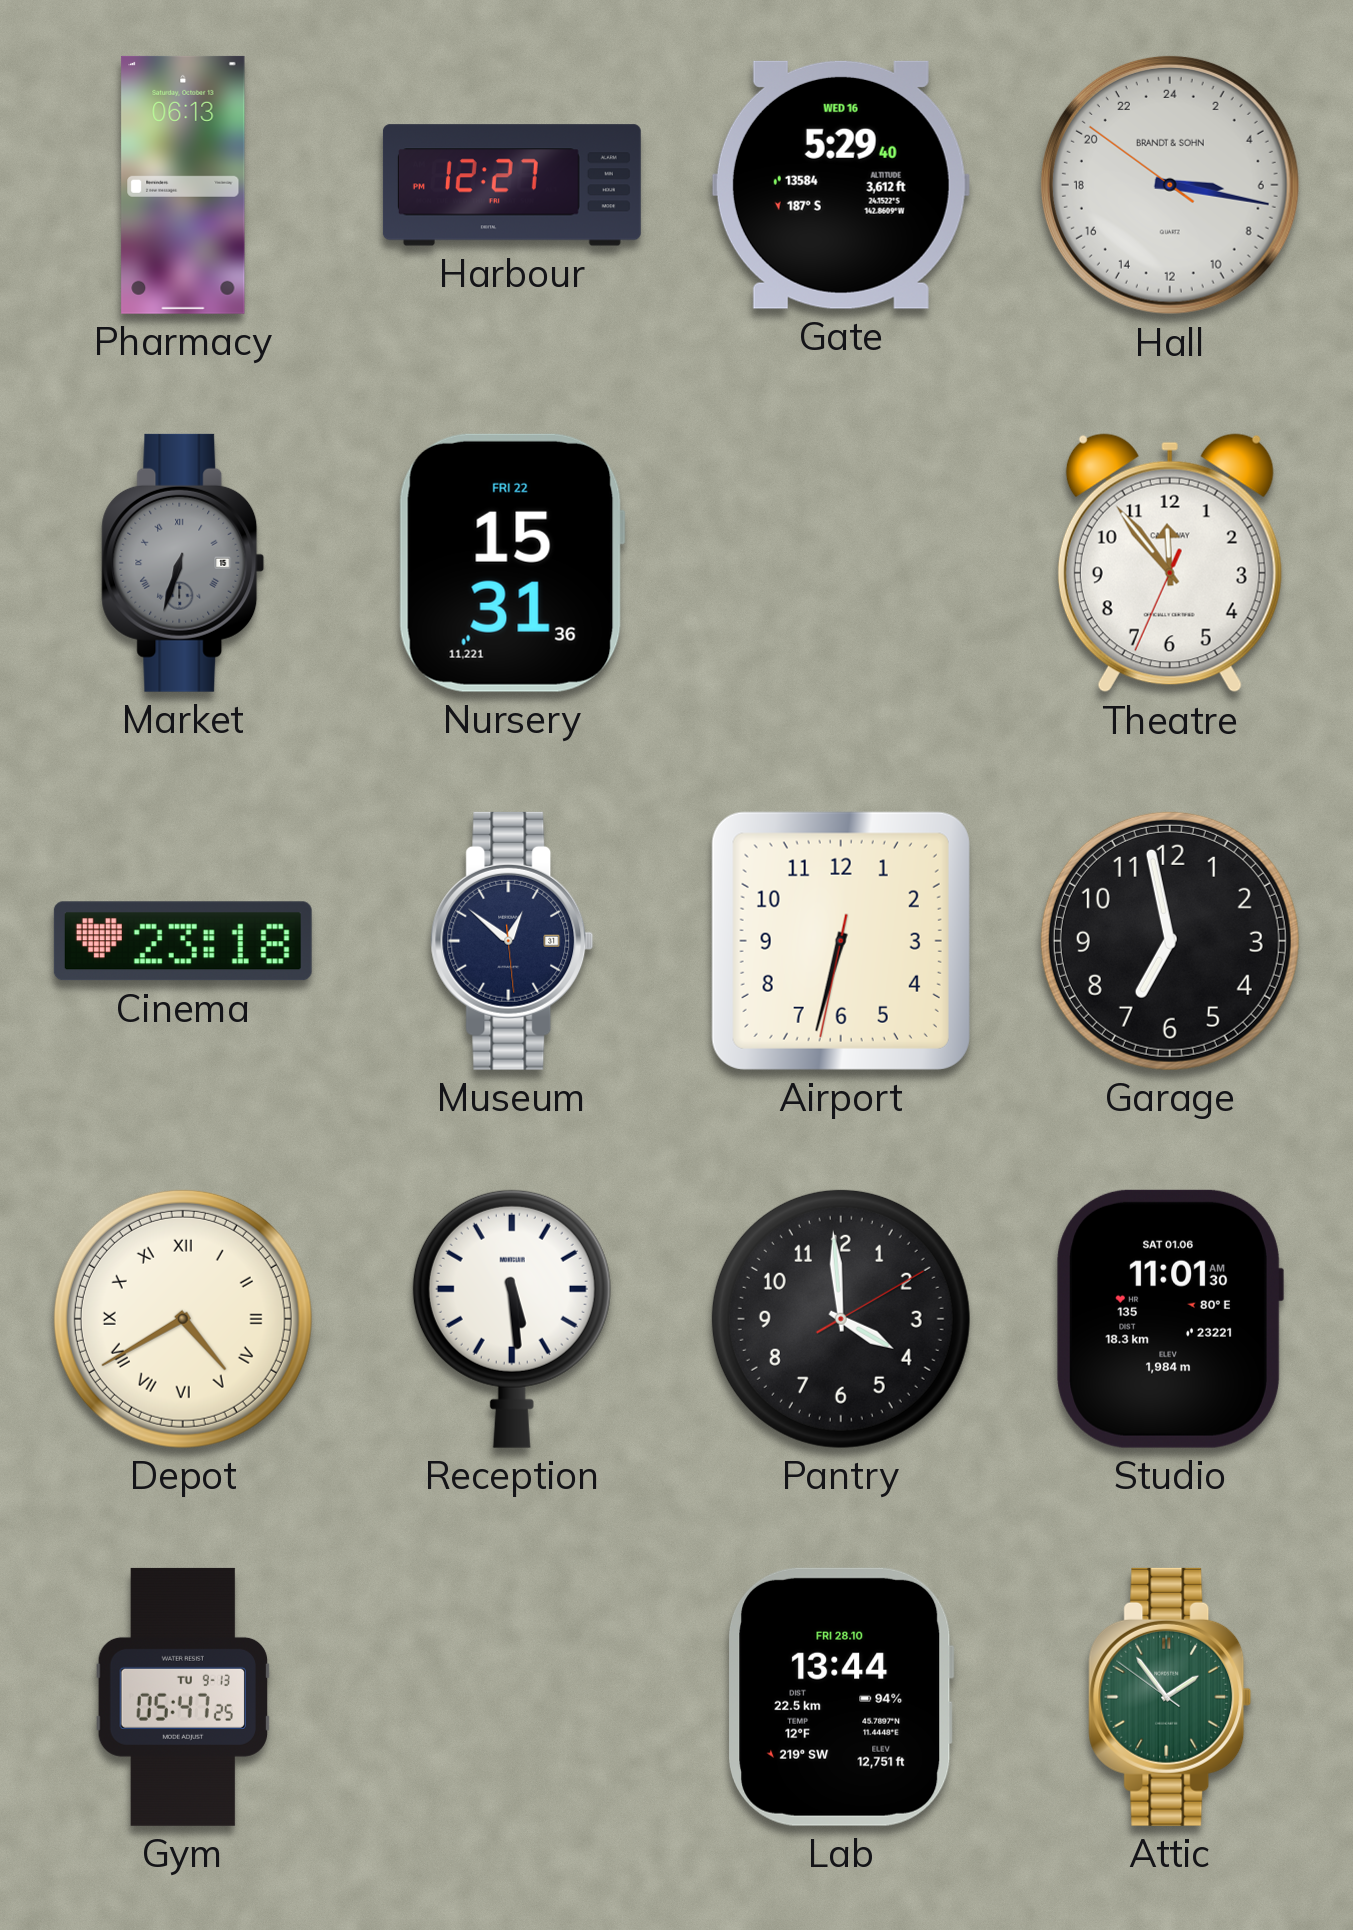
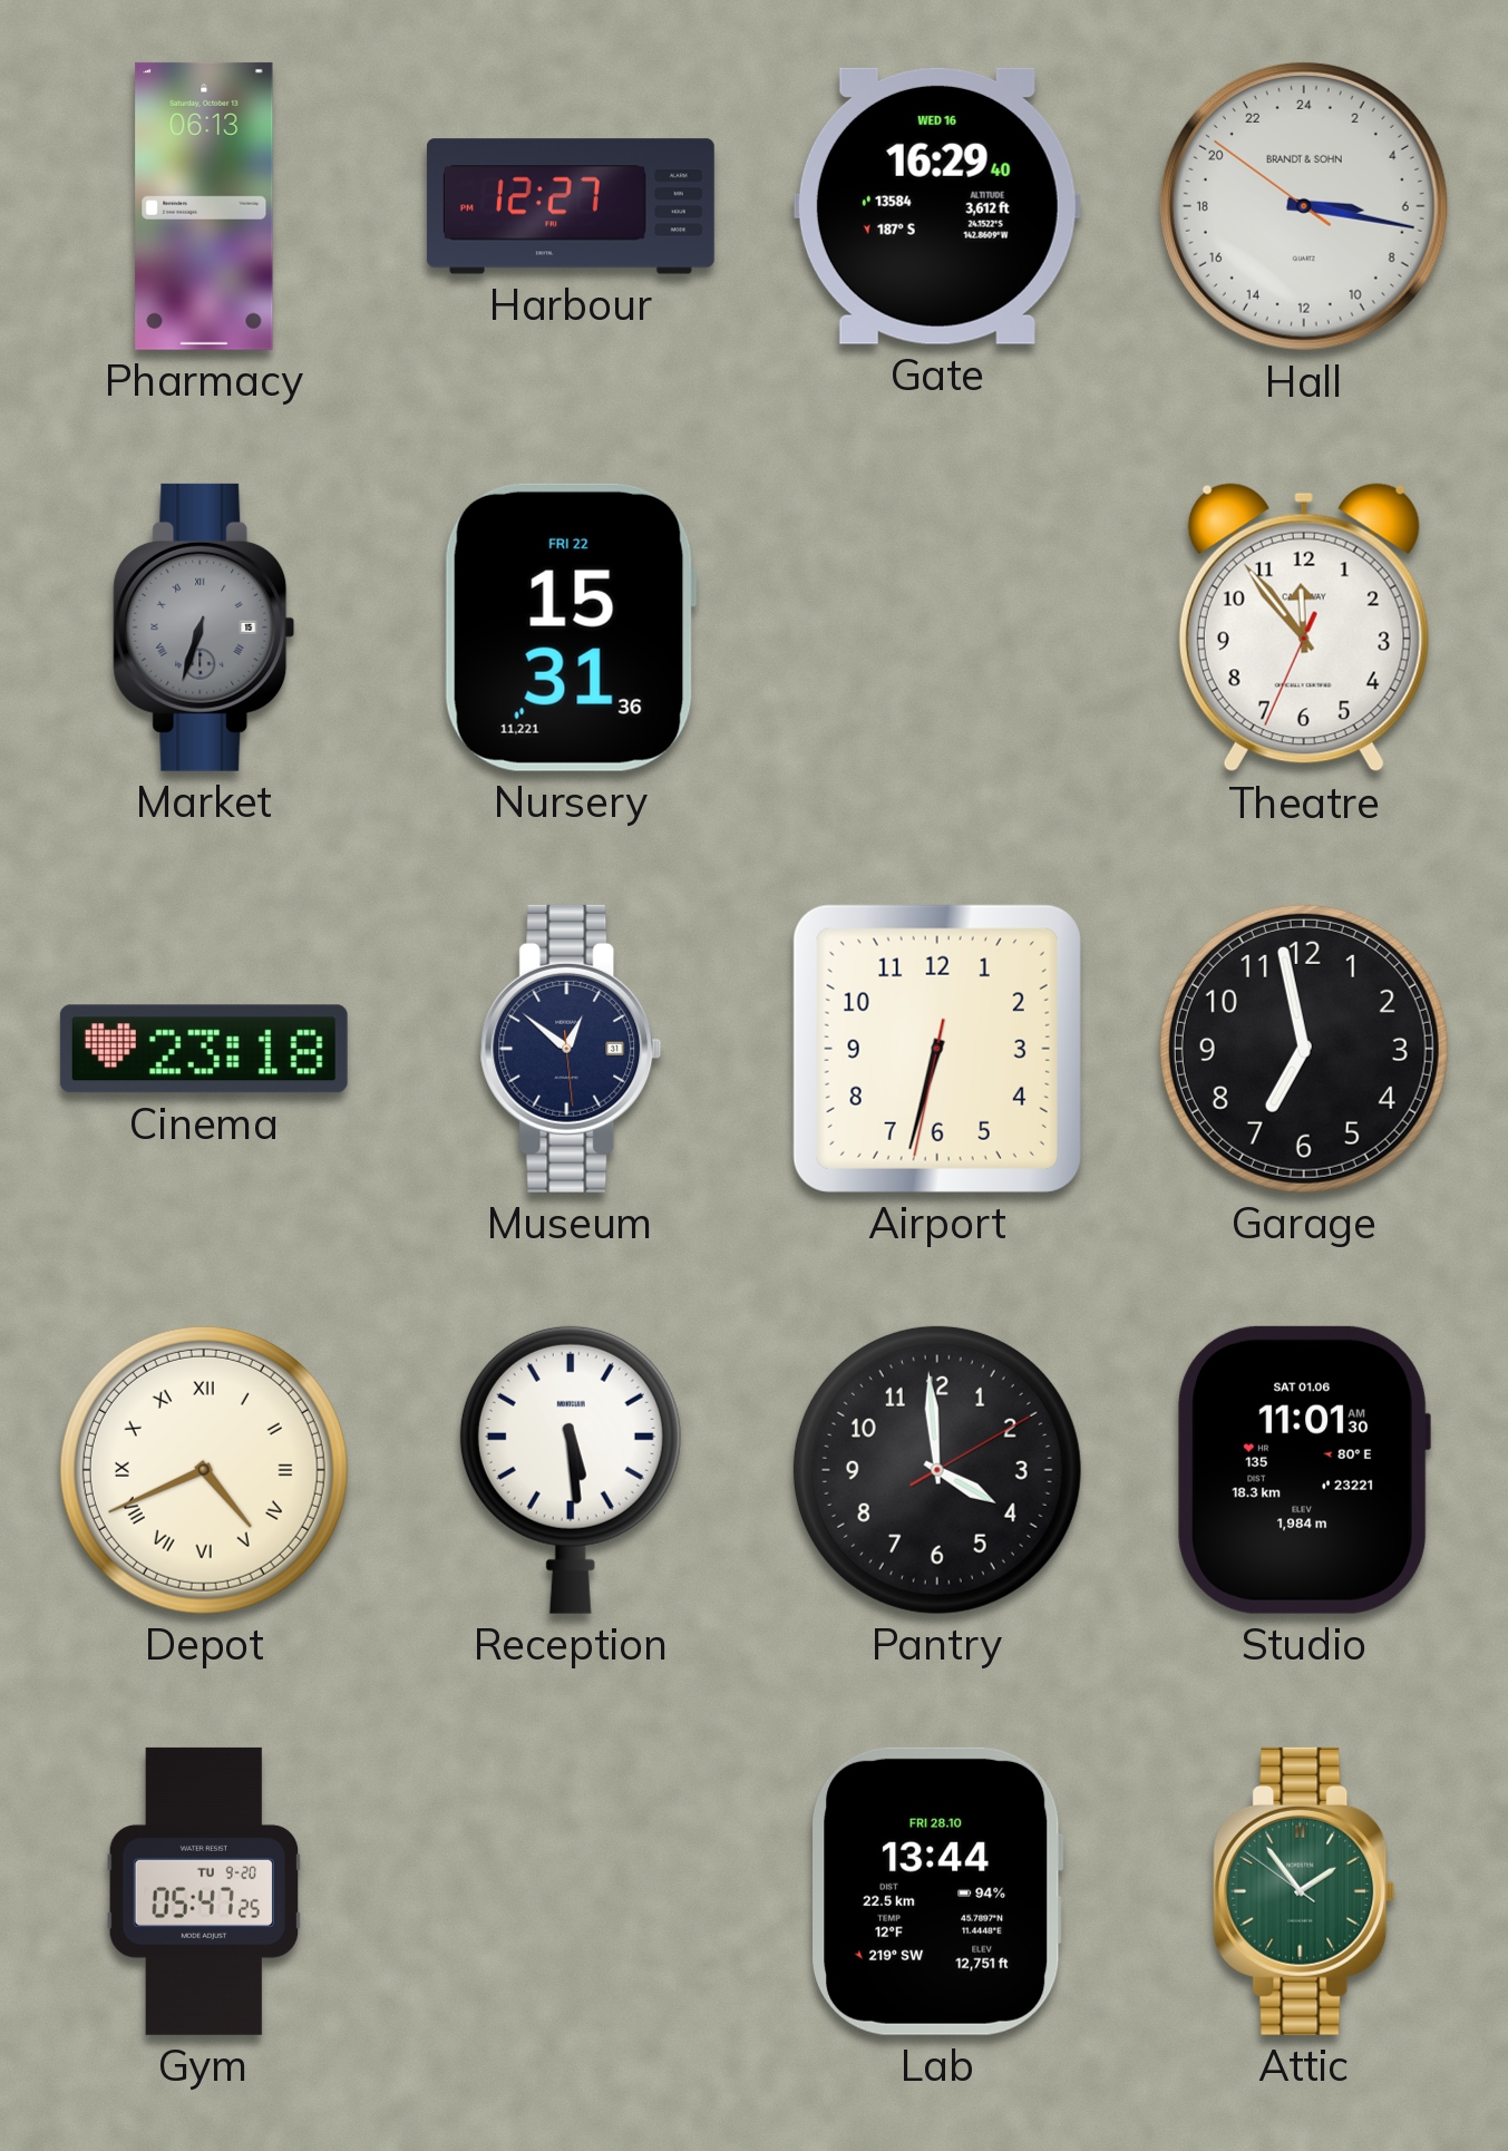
Gate: 5:29 -> 16:29 (937, 206)
Depot: 4:40 -> 4:41 (204, 1470)
Gym date: TU 9-13 -> TU 9-20 (203, 1891)
